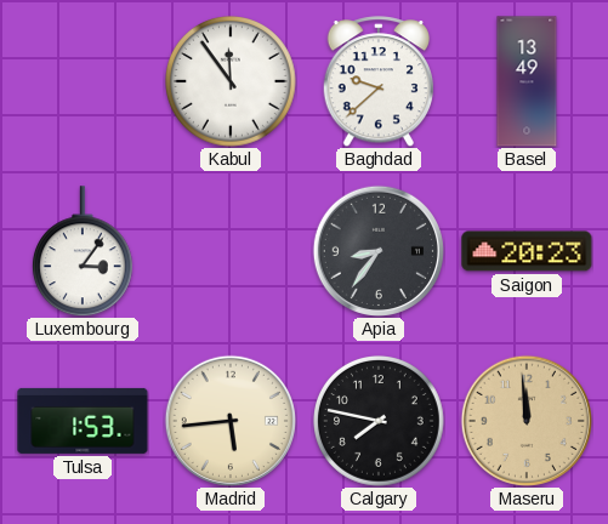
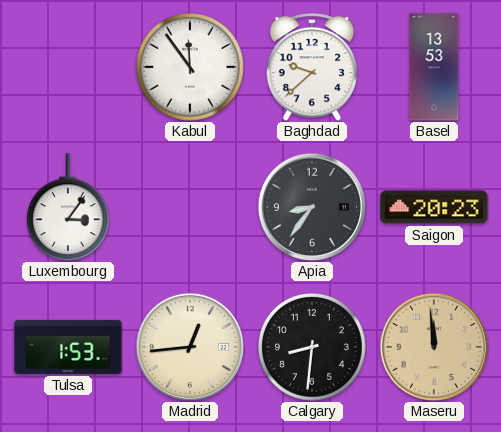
Basel: 13:49 -> 13:53 (434, 67)
Madrid: 5:44 -> 12:44 (190, 347)
Calgary: 7:47 -> 8:31 (313, 348)
